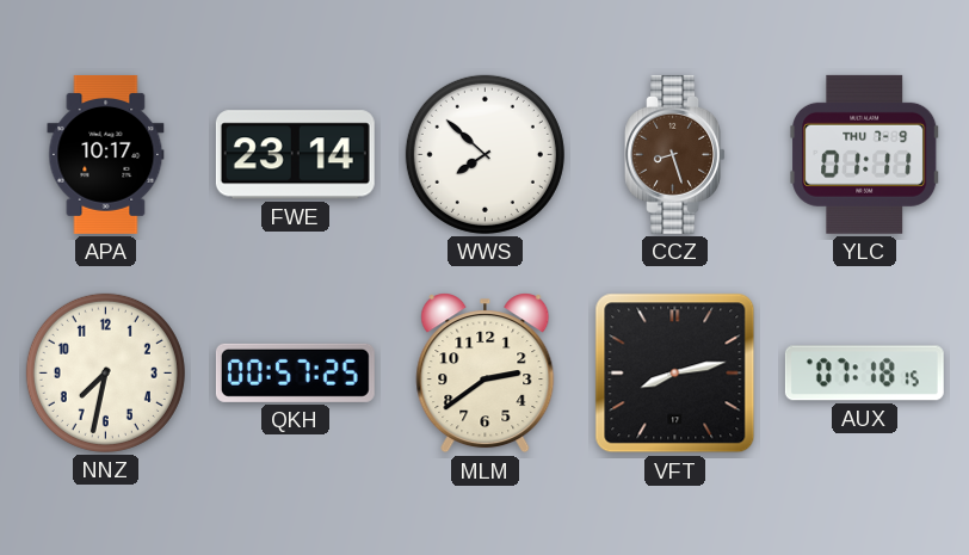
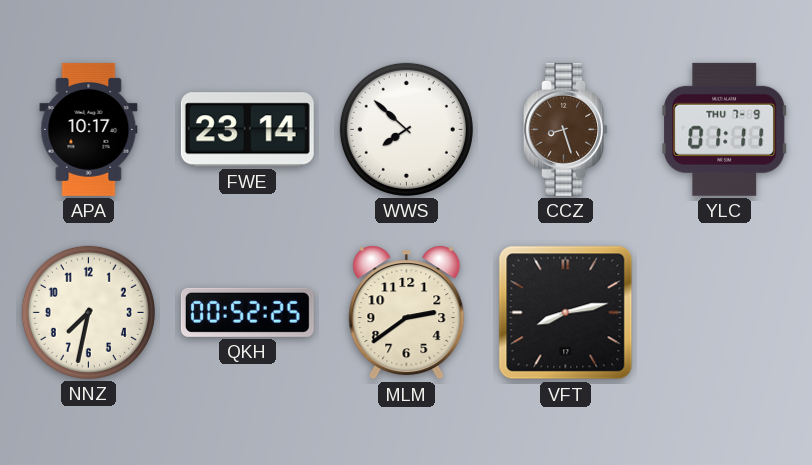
QKH: 00:57 -> 00:52 (247, 312)
AUX: 07:18 -> none (864, 374)
